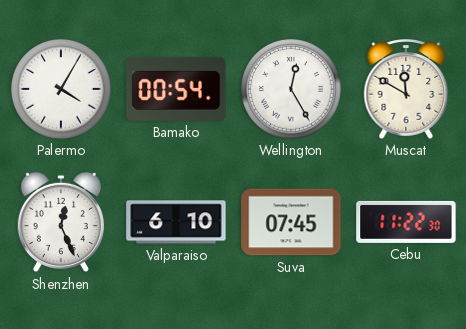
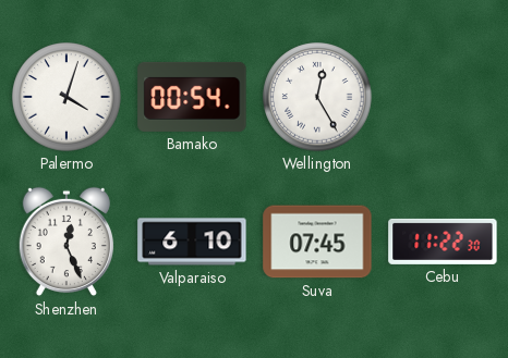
Palermo: 4:05 -> 4:03 (66, 97)
Muscat: 11:50 -> none (406, 90)
